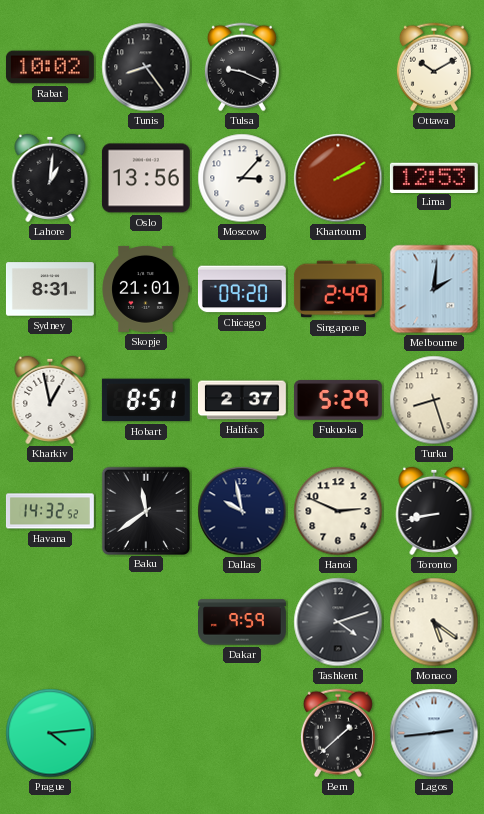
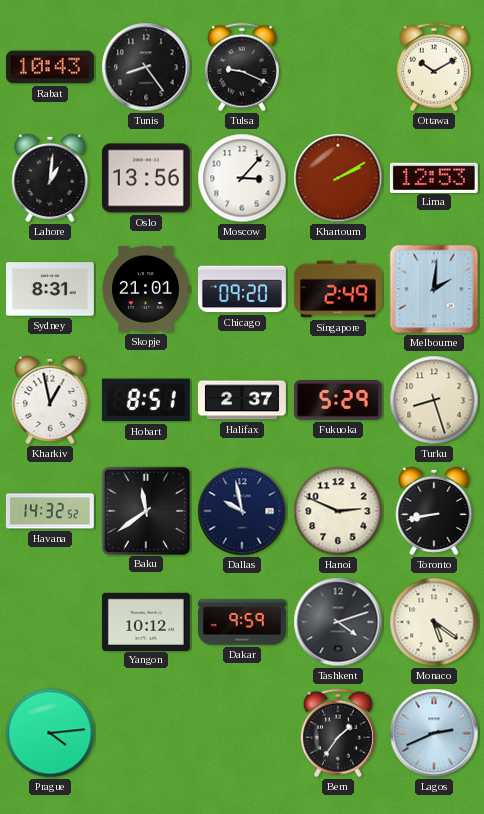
Rabat: 10:02 -> 10:43 (50, 67)
Yangon: none -> 10:12 (146, 621)
Bern: 1:38 -> 1:36 (338, 733)
Lagos: 2:44 -> 2:41 (434, 733)
